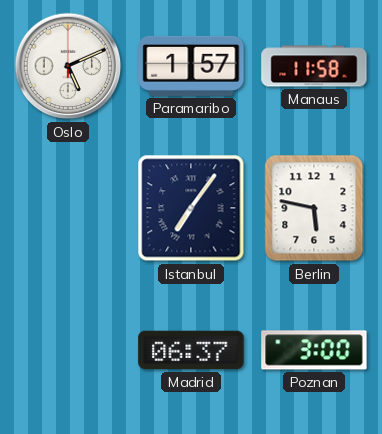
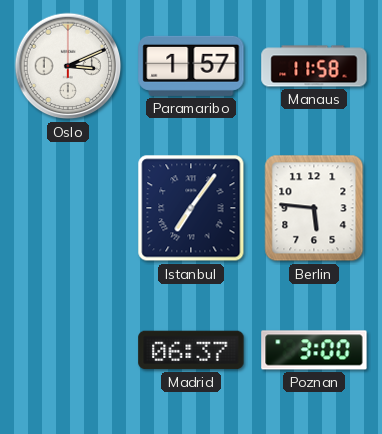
Oslo: 5:11 -> 3:11 (68, 66)
Berlin: 5:47 -> 5:46 (314, 208)
